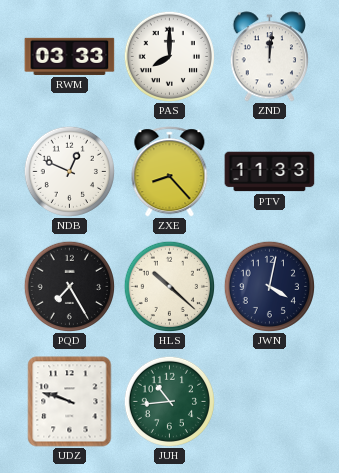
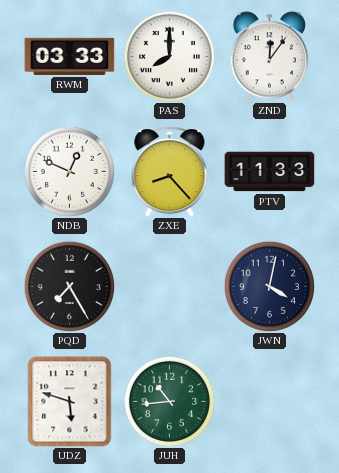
ZND: 12:01 -> 12:06 (269, 57)
HLS: 10:22 -> none (169, 286)
UDZ: 9:48 -> 5:48 (70, 402)
